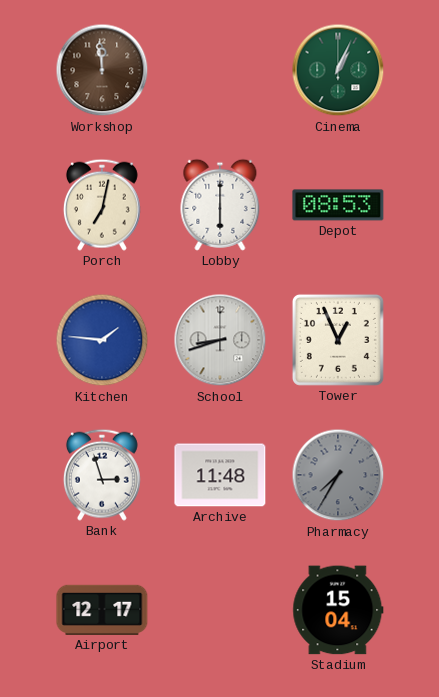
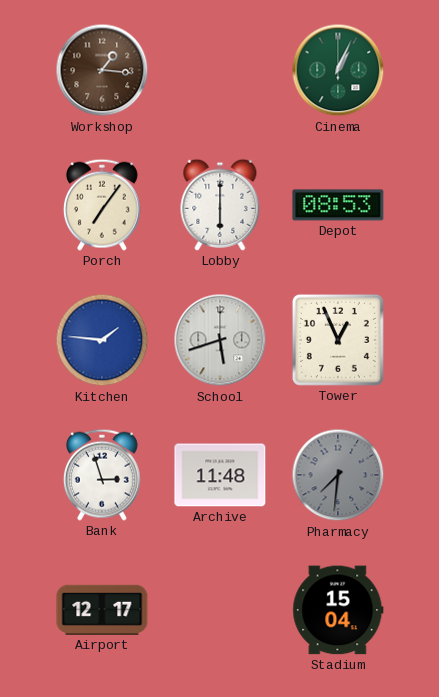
Workshop: 11:59 -> 1:16 (102, 70)
Porch: 7:02 -> 7:06 (102, 205)
School: 8:42 -> 5:42 (220, 340)
Pharmacy: 7:35 -> 7:31 (338, 475)
